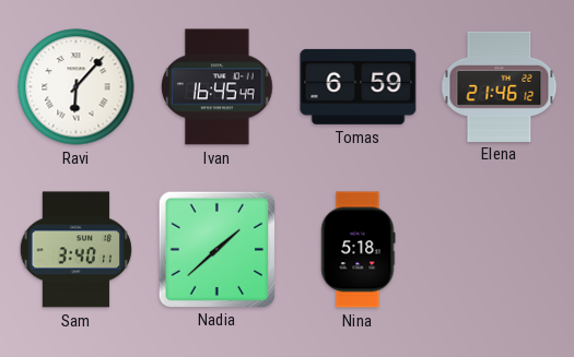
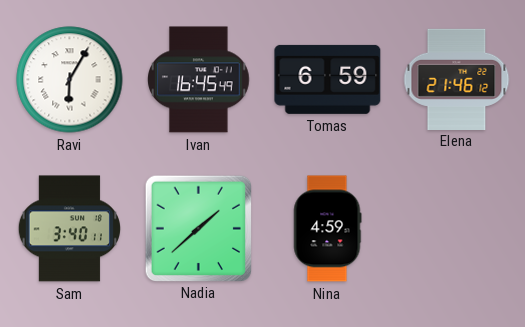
Ravi: 6:07 -> 6:05 (70, 80)
Nina: 5:18 -> 4:59 (327, 229)
